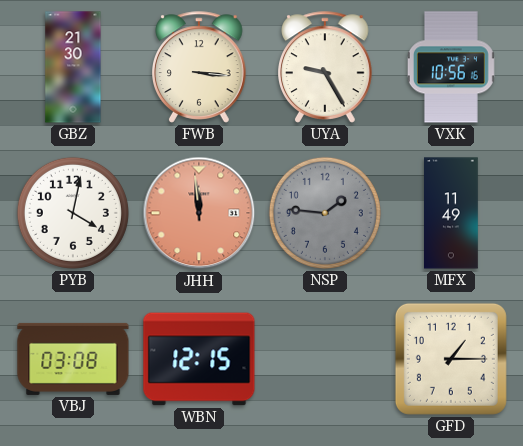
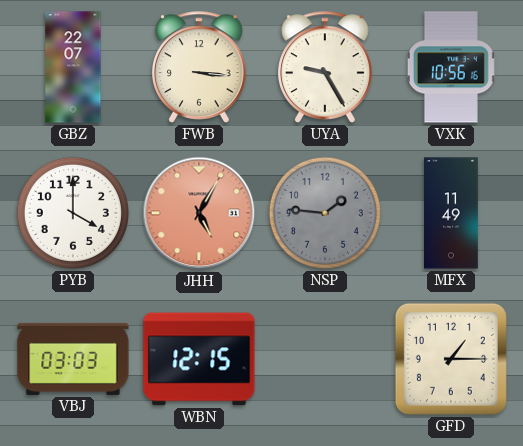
GBZ: 21:30 -> 22:07 (73, 67)
PYB: 4:02 -> 4:00 (73, 213)
JHH: 11:59 -> 5:05 (199, 213)
VBJ: 03:08 -> 03:03 (73, 359)
